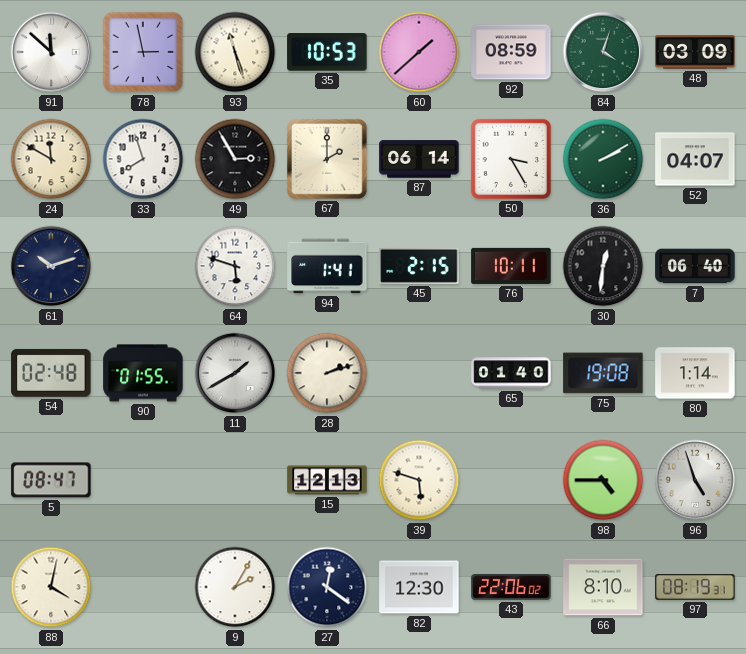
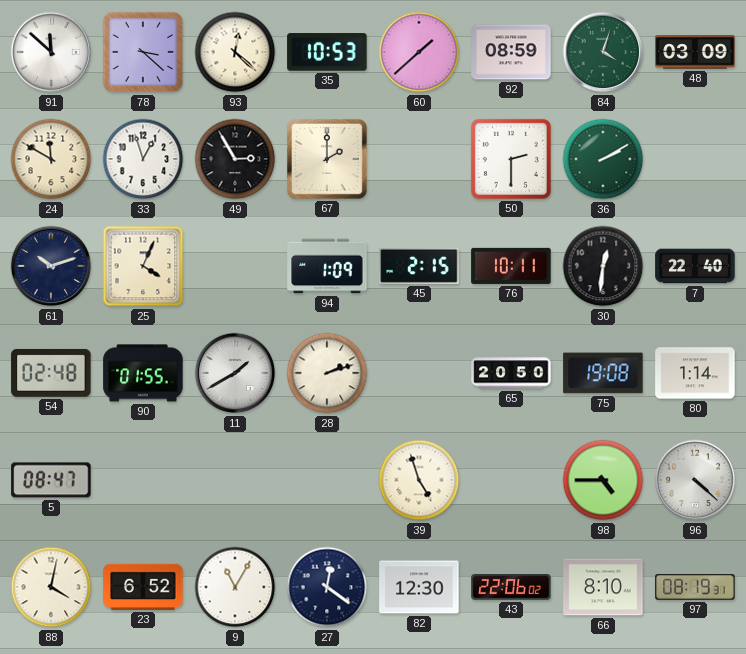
78: 2:58 -> 3:22 (143, 52)
93: 11:27 -> 12:22 (235, 52)
33: 7:57 -> 12:57 (143, 159)
87: 06:14 -> none (419, 159)
50: 3:25 -> 2:30 (511, 159)
52: 04:07 -> none (695, 159)
25: none -> 4:04 (143, 266)
64: 5:48 -> none (235, 266)
94: 1:41 -> 1:09 (327, 266)
7: 06:40 -> 22:40 (695, 266)
65: 01:40 -> 20:50 (511, 373)
15: 12:13 -> none (327, 480)
39: 5:48 -> 4:57 (419, 480)
96: 4:57 -> 4:22 (695, 480)
23: none -> 6:52 (143, 587)
9: 2:05 -> 11:05 (235, 587)
